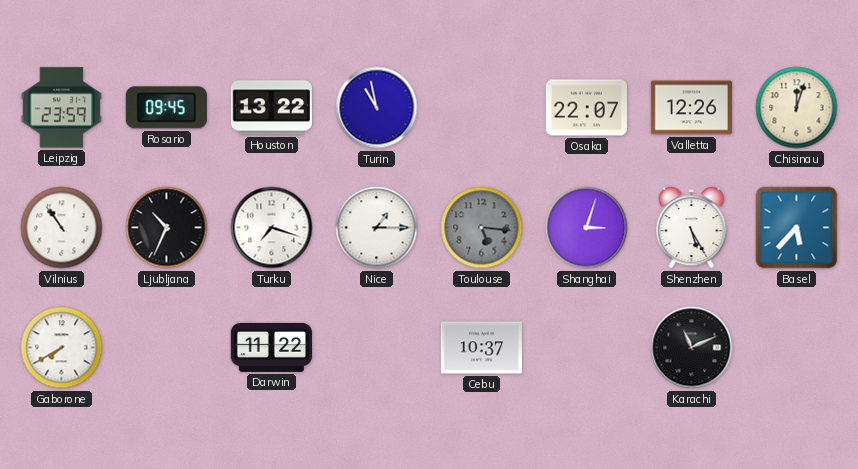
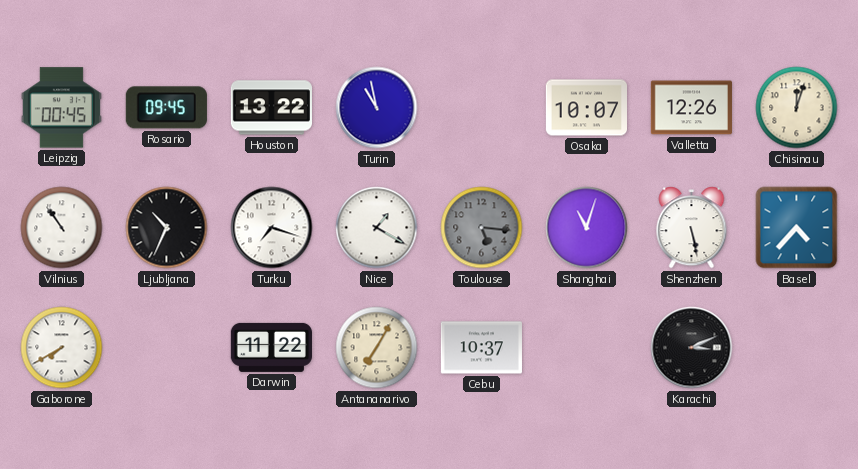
Leipzig: 23:59 -> 00:45 (61, 108)
Osaka: 22:07 -> 10:07 (586, 108)
Nice: 1:15 -> 1:20 (377, 228)
Shanghai: 3:03 -> 11:03 (587, 228)
Shenzhen: 5:25 -> 5:28 (692, 228)
Basel: 5:37 -> 4:37 (797, 228)
Antananarivo: none -> 7:05 (377, 348)
Karachi: 11:11 -> 3:11 (692, 348)
